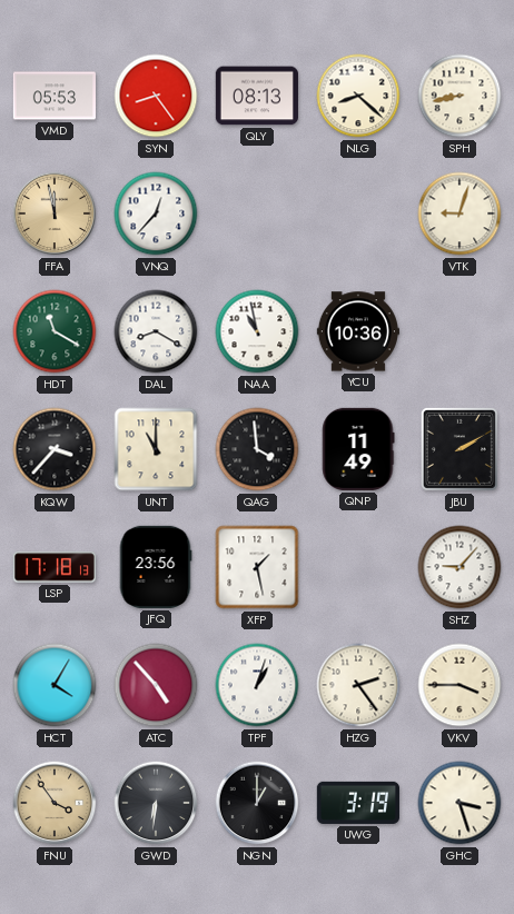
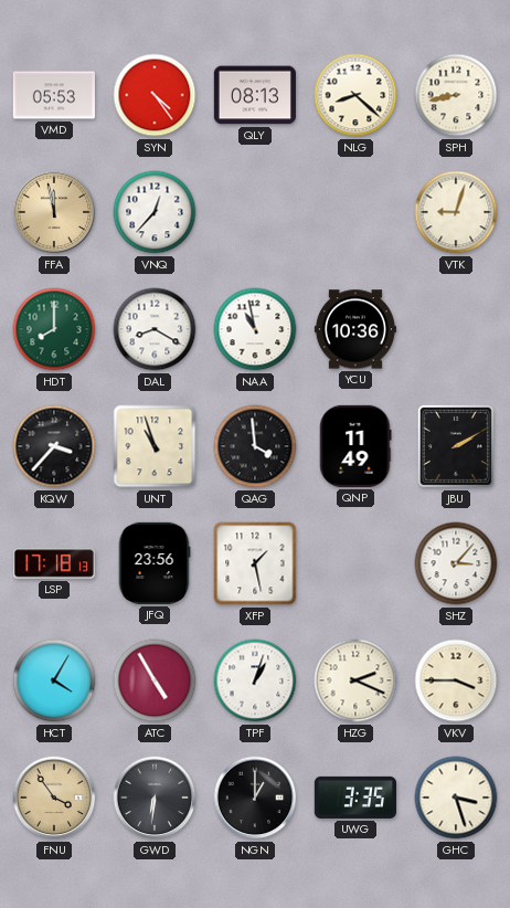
SYN: 8:24 -> 4:24 (155, 95)
HDT: 11:20 -> 8:00 (54, 329)
UNT: 11:00 -> 10:57 (155, 446)
SHZ: 9:07 -> 3:07 (456, 563)
ATC: 4:53 -> 4:55 (155, 680)
HZG: 2:24 -> 2:19 (355, 680)
UWG: 3:19 -> 3:35 (355, 798)
